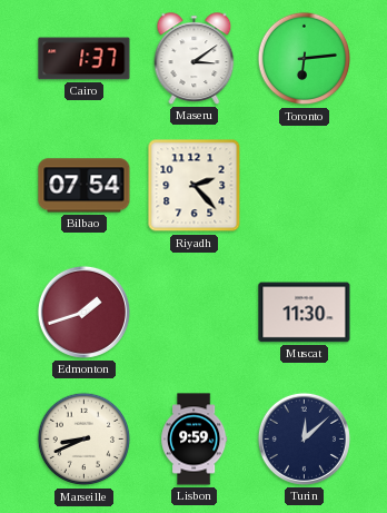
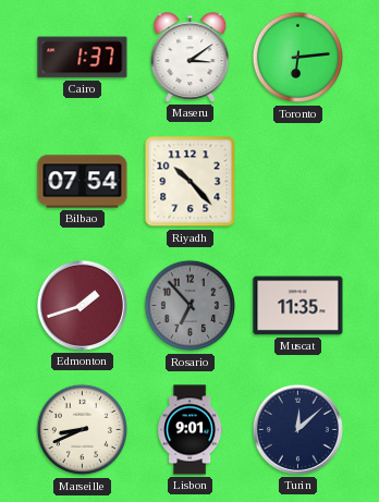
Riyadh: 2:23 -> 10:23 (191, 182)
Rosario: none -> 6:53 (191, 306)
Muscat: 11:30 -> 11:35 (298, 306)
Lisbon: 9:59 -> 9:01 (191, 430)
